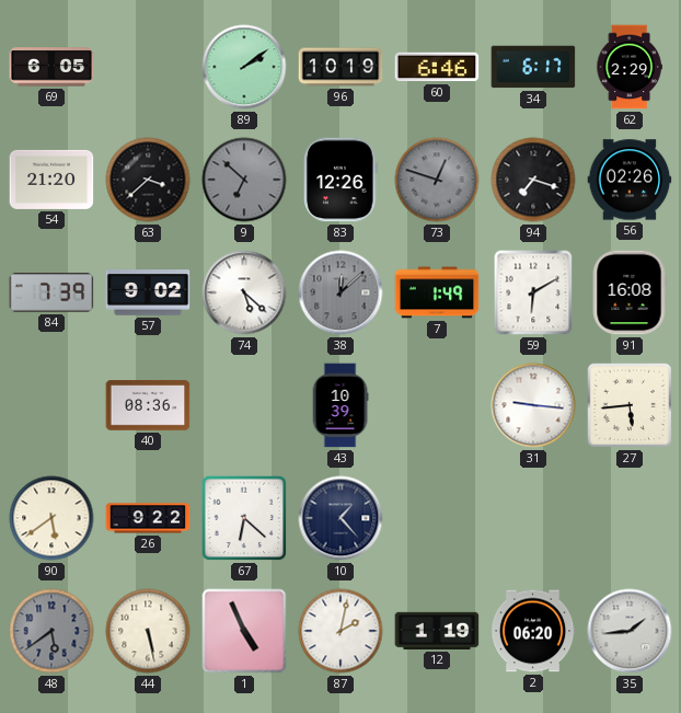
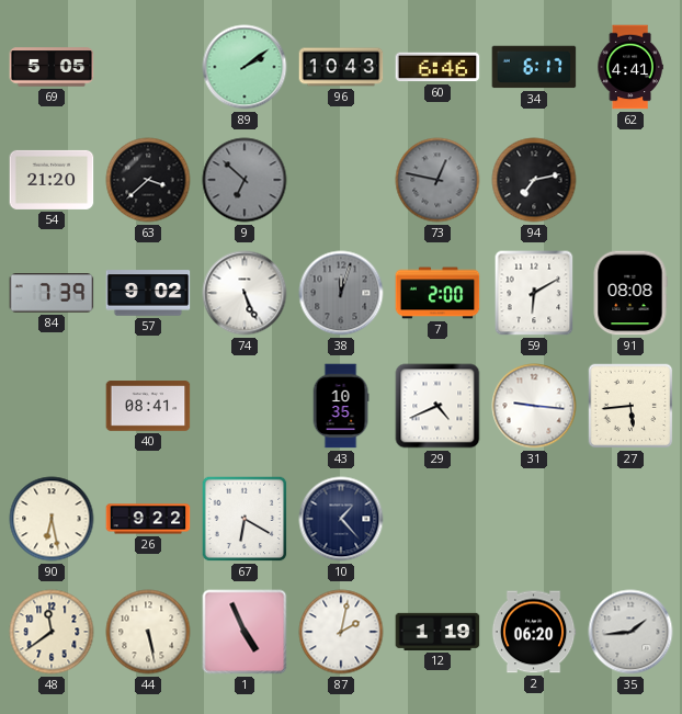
69: 6:05 -> 5:05 (52, 67)
96: 10:19 -> 10:43 (341, 67)
62: 2:29 -> 4:41 (630, 67)
83: 12:26 -> none (342, 180)
73: 12:48 -> 12:47 (437, 180)
94: 7:18 -> 7:13 (534, 180)
56: 02:26 -> none (630, 180)
74: 5:22 -> 5:26 (245, 293)
38: 12:08 -> 12:03 (341, 293)
7: 1:49 -> 2:00 (437, 293)
91: 16:08 -> 08:08 (630, 293)
40: 08:36 -> 08:41 (148, 406)
43: 10:39 -> 10:35 (341, 406)
29: none -> 4:41 (437, 406)
90: 5:39 -> 6:28 (52, 519)
67: 6:22 -> 6:20 (245, 519)
48: 5:39 -> 11:39 (52, 632)
48 dial: grey -> cream (52, 632)
